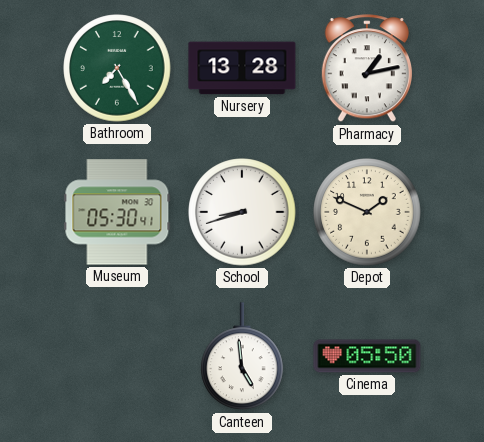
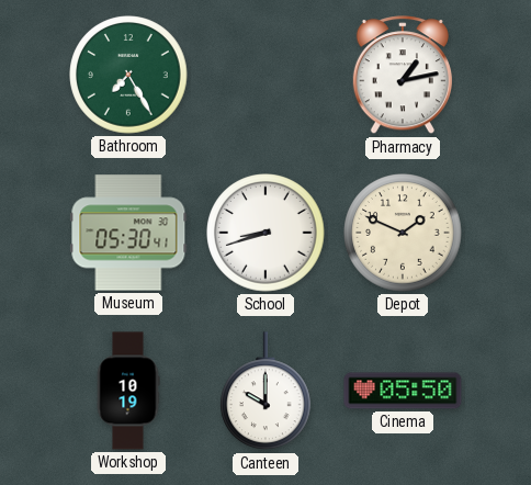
Nursery: 13:28 -> none (242, 68)
Workshop: none -> 10:19 (128, 391)
Canteen: 4:59 -> 10:00 (267, 392)
